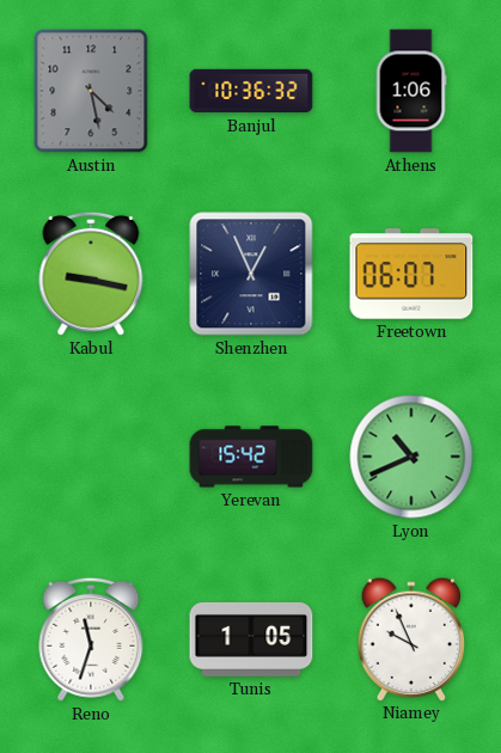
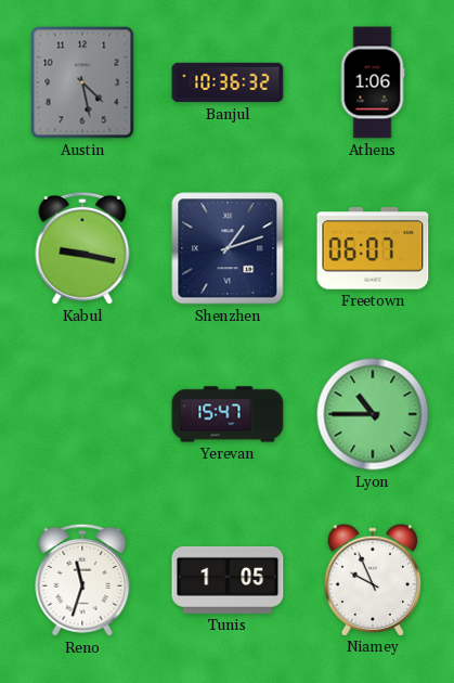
Shenzhen: 12:56 -> 1:12 (228, 248)
Yerevan: 15:42 -> 15:47 (228, 414)
Lyon: 10:41 -> 10:45 (373, 414)
